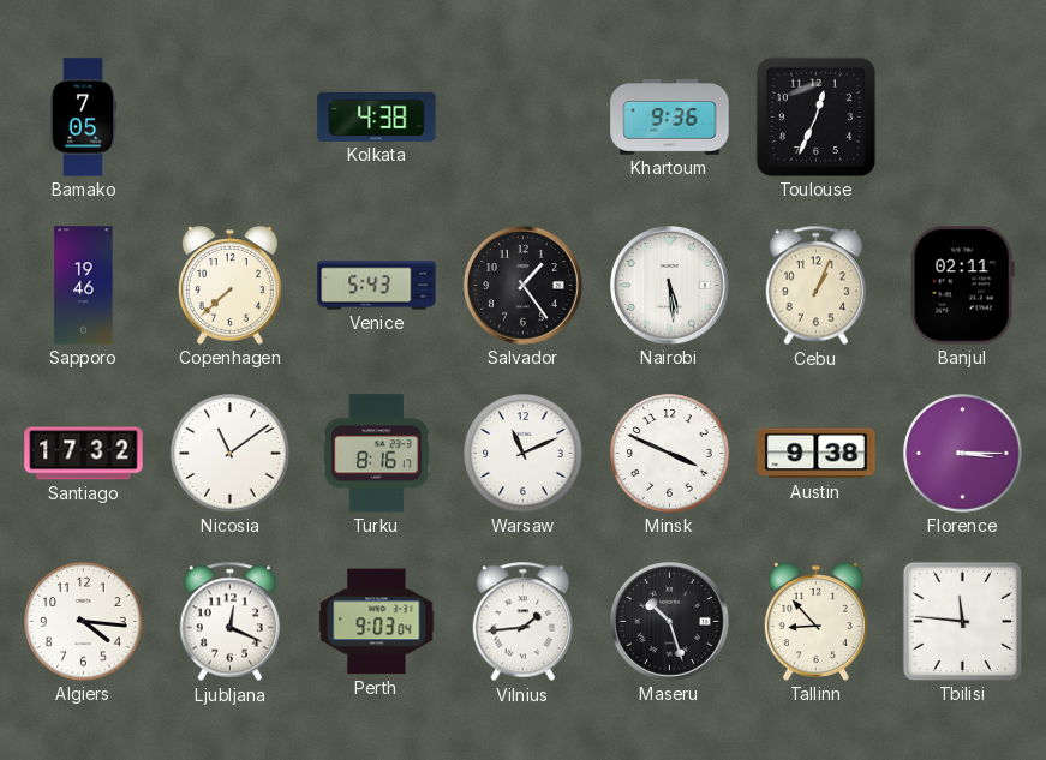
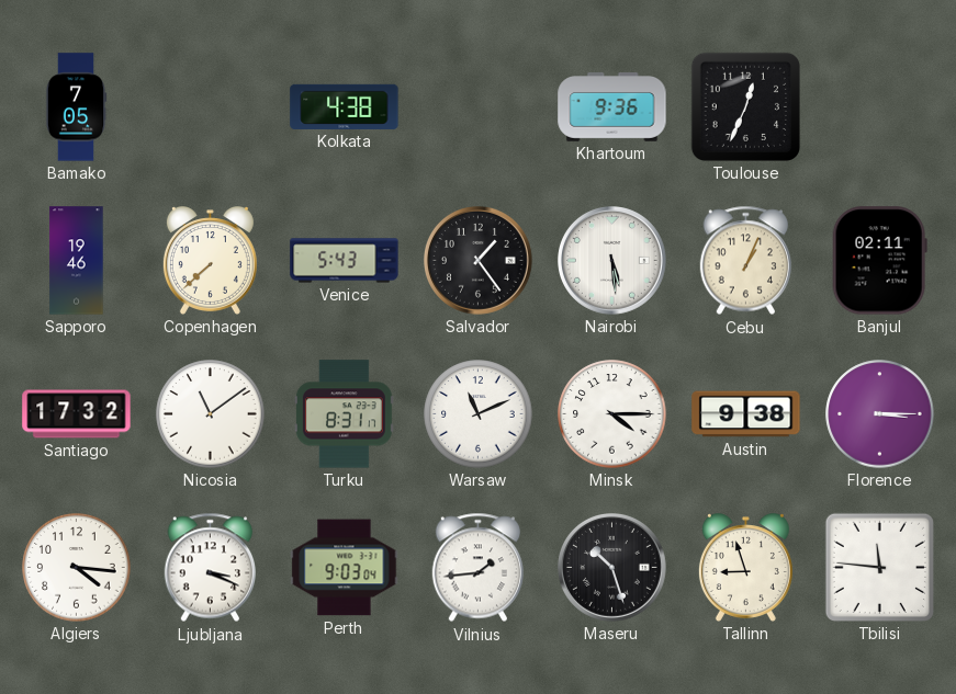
Turku: 8:16 -> 8:31 (344, 414)
Minsk: 3:49 -> 4:15 (612, 414)
Ljubljana: 12:19 -> 3:19 (210, 568)
Tallinn: 8:53 -> 8:57 (745, 568)
